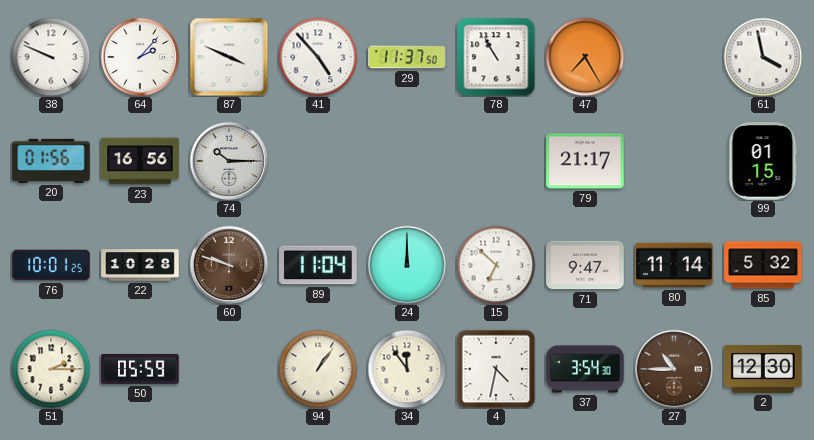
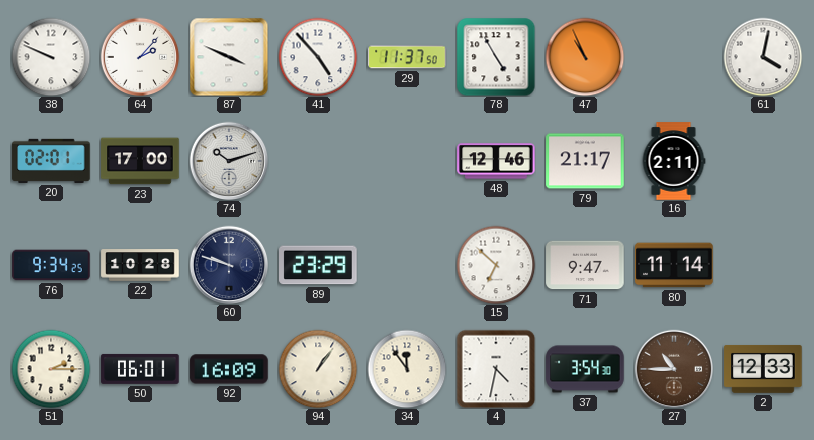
78: 10:55 -> 4:55 (496, 57)
47: 7:25 -> 10:56 (585, 57)
61: 3:58 -> 4:02 (763, 57)
20: 01:56 -> 02:01 (51, 161)
23: 16:56 -> 17:00 (140, 161)
74: 10:15 -> 10:12 (229, 161)
48: none -> 12:46 (496, 161)
16: none -> 2:11 (674, 161)
99: 01:15 -> none (763, 161)
76: 10:01 -> 9:34 (51, 265)
60 dial: brown -> navy (229, 265)
89: 11:04 -> 23:29 (318, 265)
24: 12:00 -> none (407, 265)
85: 5:32 -> none (763, 265)
50: 05:59 -> 06:01 (140, 369)
92: none -> 16:09 (229, 369)
2: 12:30 -> 12:33 (763, 369)
